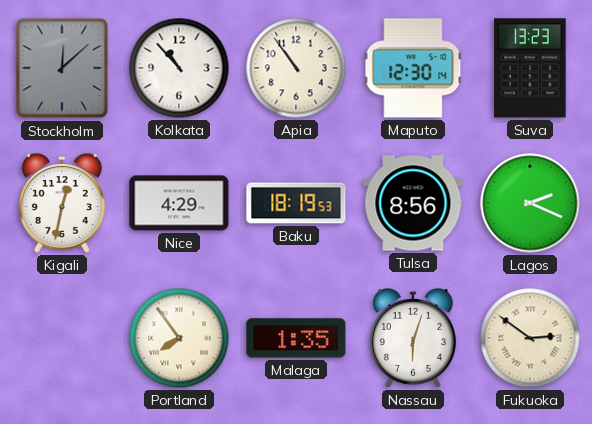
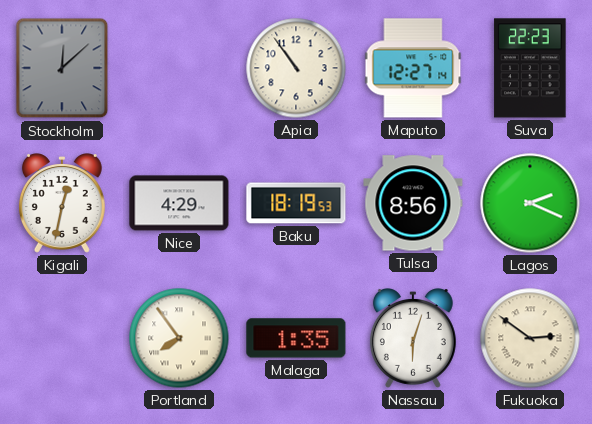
Kolkata: 10:53 -> none (179, 68)
Maputo: 12:30 -> 12:27 (413, 68)
Suva: 13:23 -> 22:23 (530, 68)
